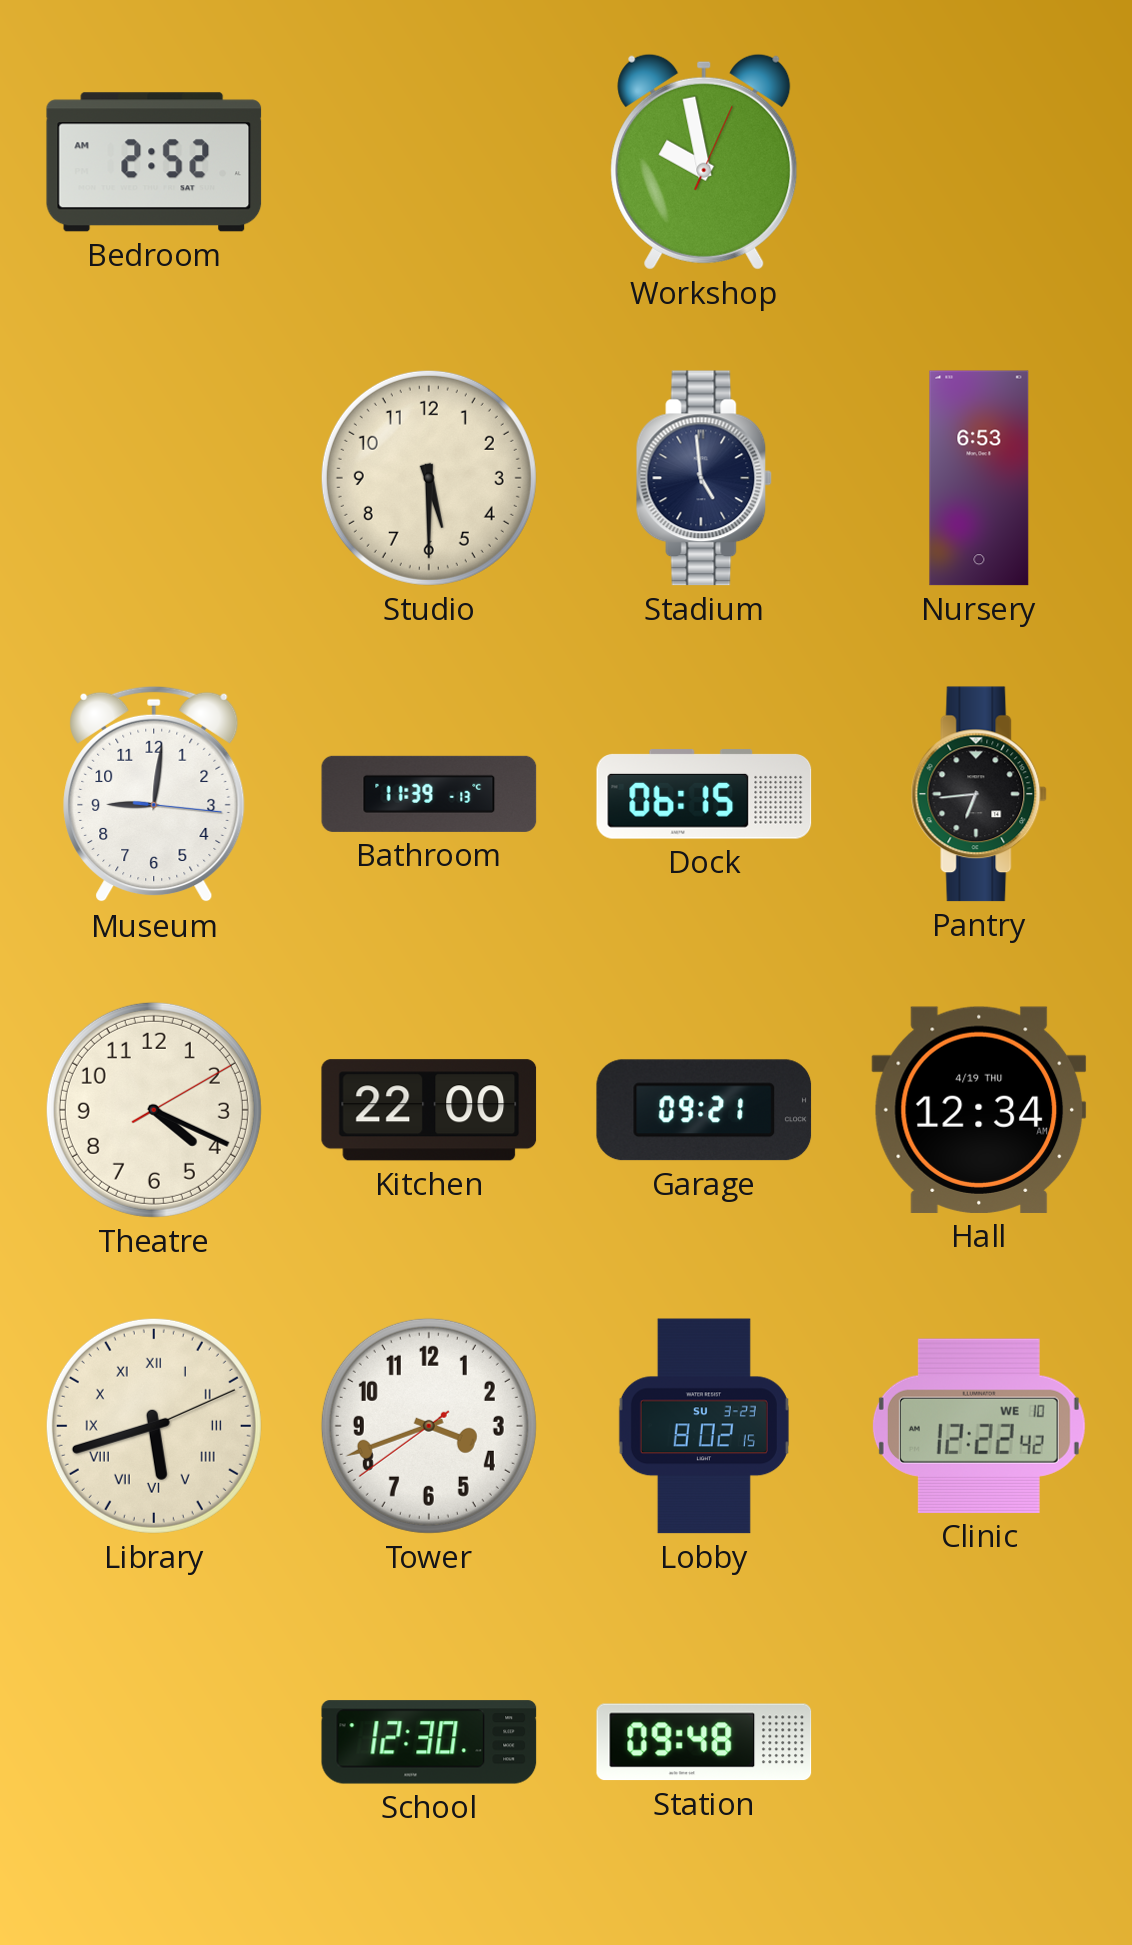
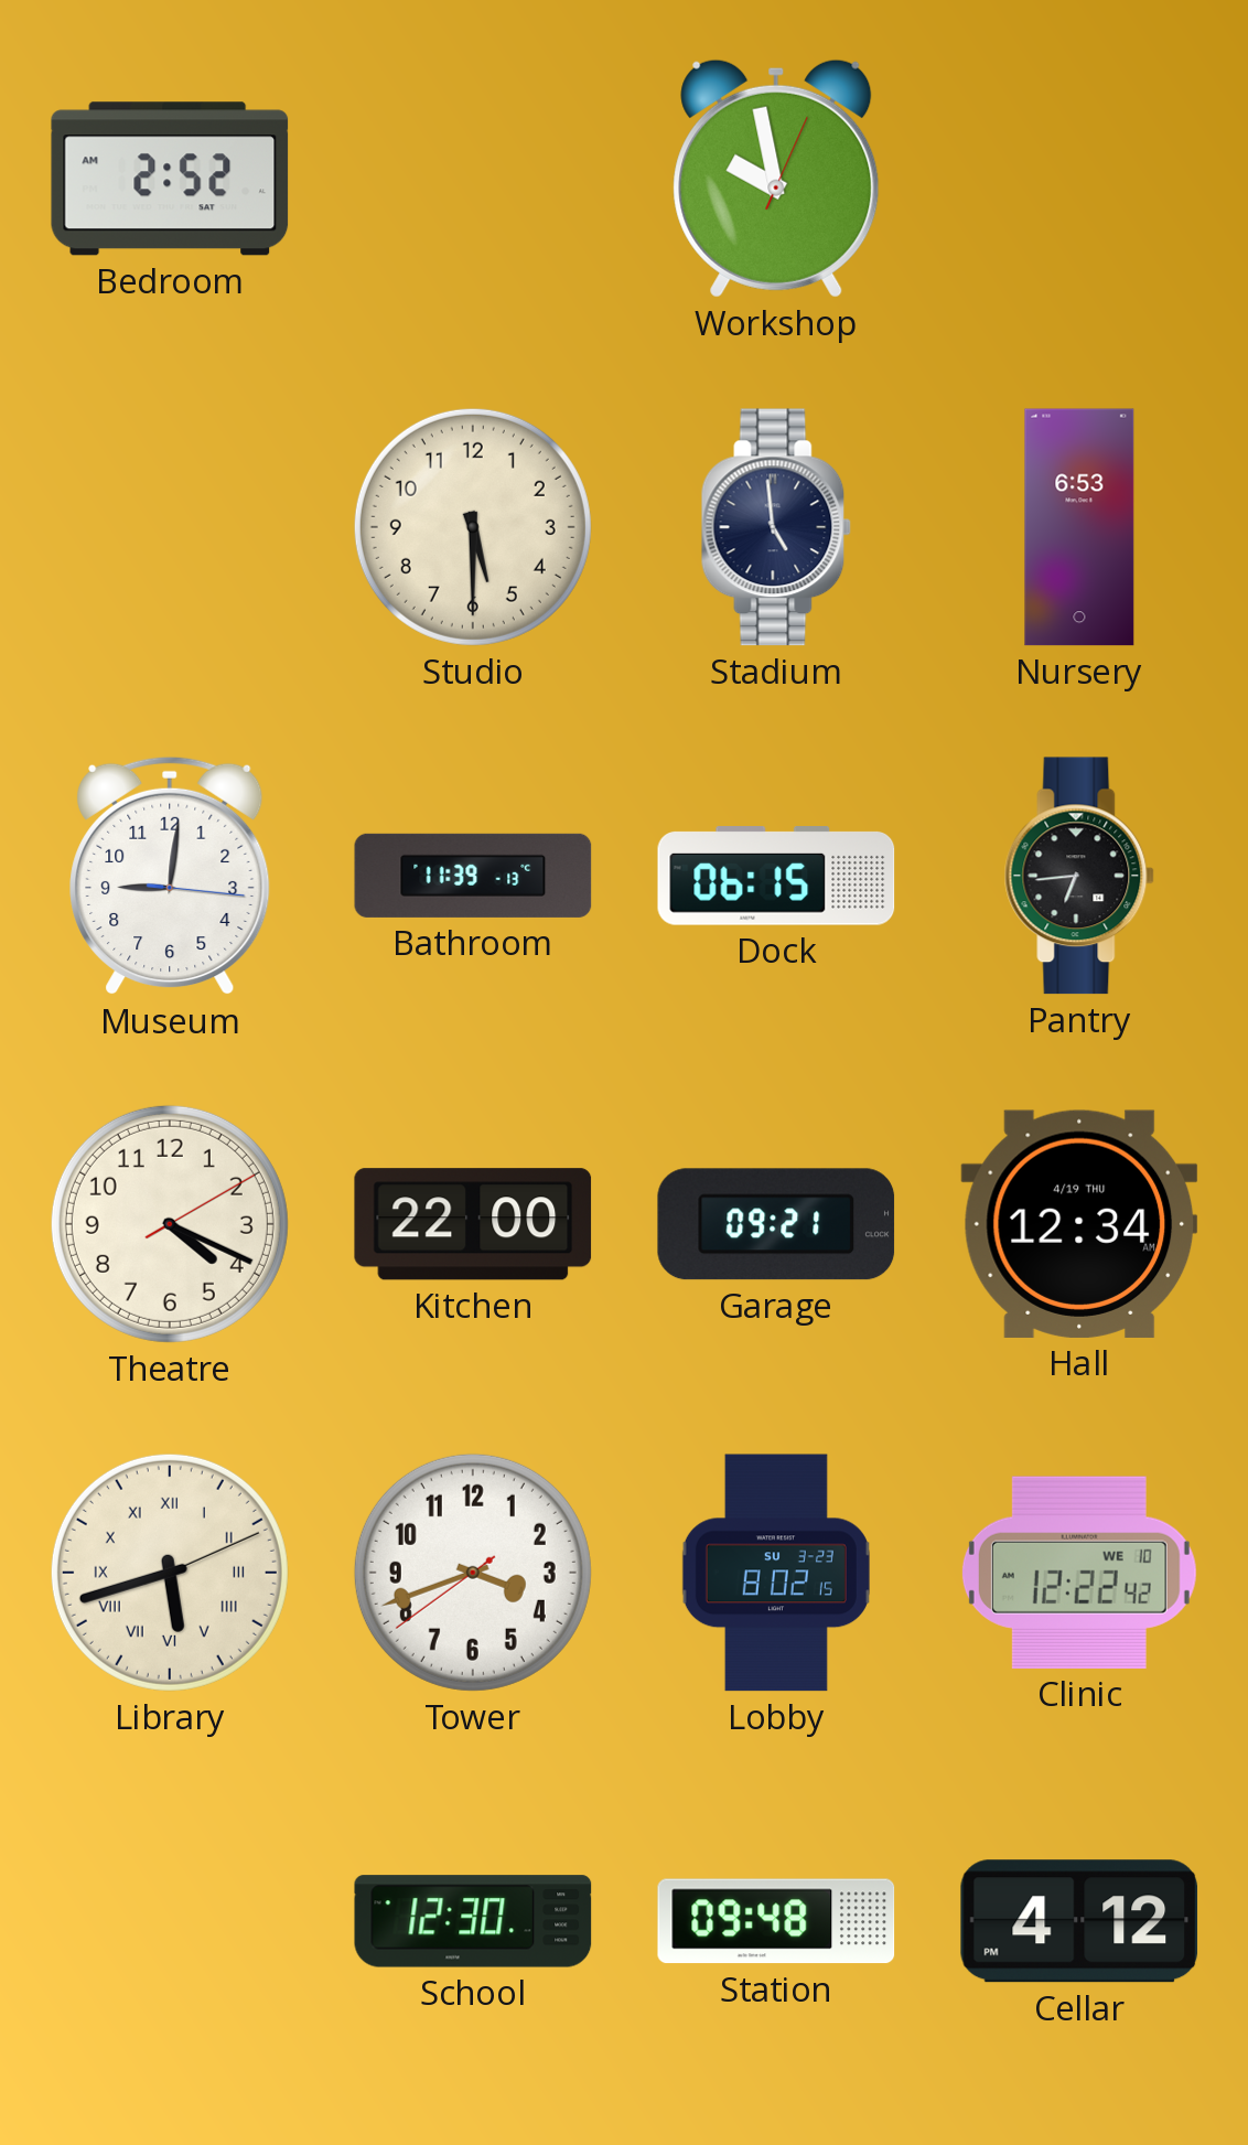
Cellar: none -> 4:12 (1079, 1921)
